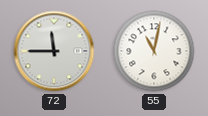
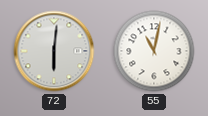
72: 11:45 -> 6:01 (54, 51)
